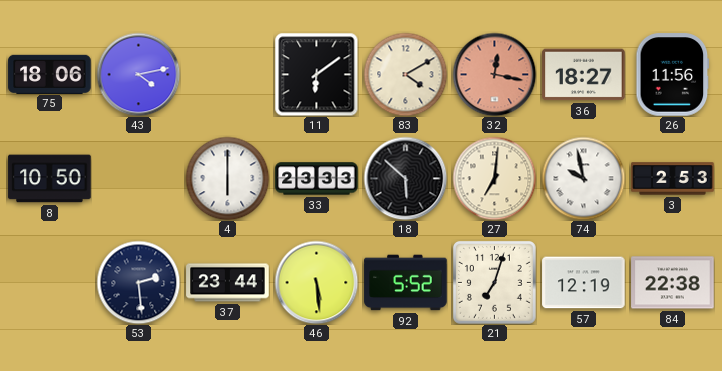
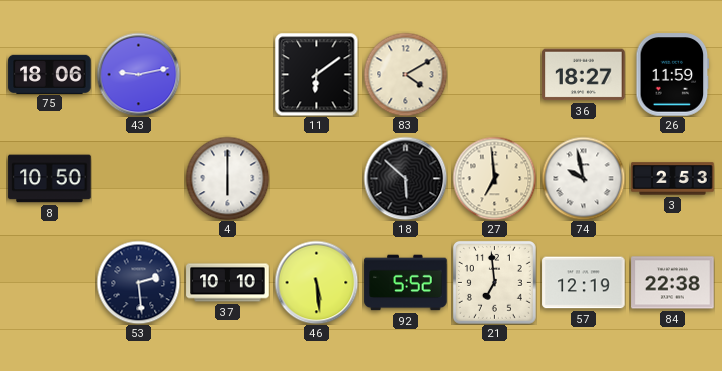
43: 4:13 -> 9:13 (138, 74)
32: 12:17 -> none (494, 74)
26: 11:56 -> 11:59 (673, 75)
33: 23:33 -> none (317, 179)
27: 7:01 -> 6:59 (494, 178)
37: 23:44 -> 10:10 (228, 283)
21: 7:03 -> 6:59 (494, 282)
